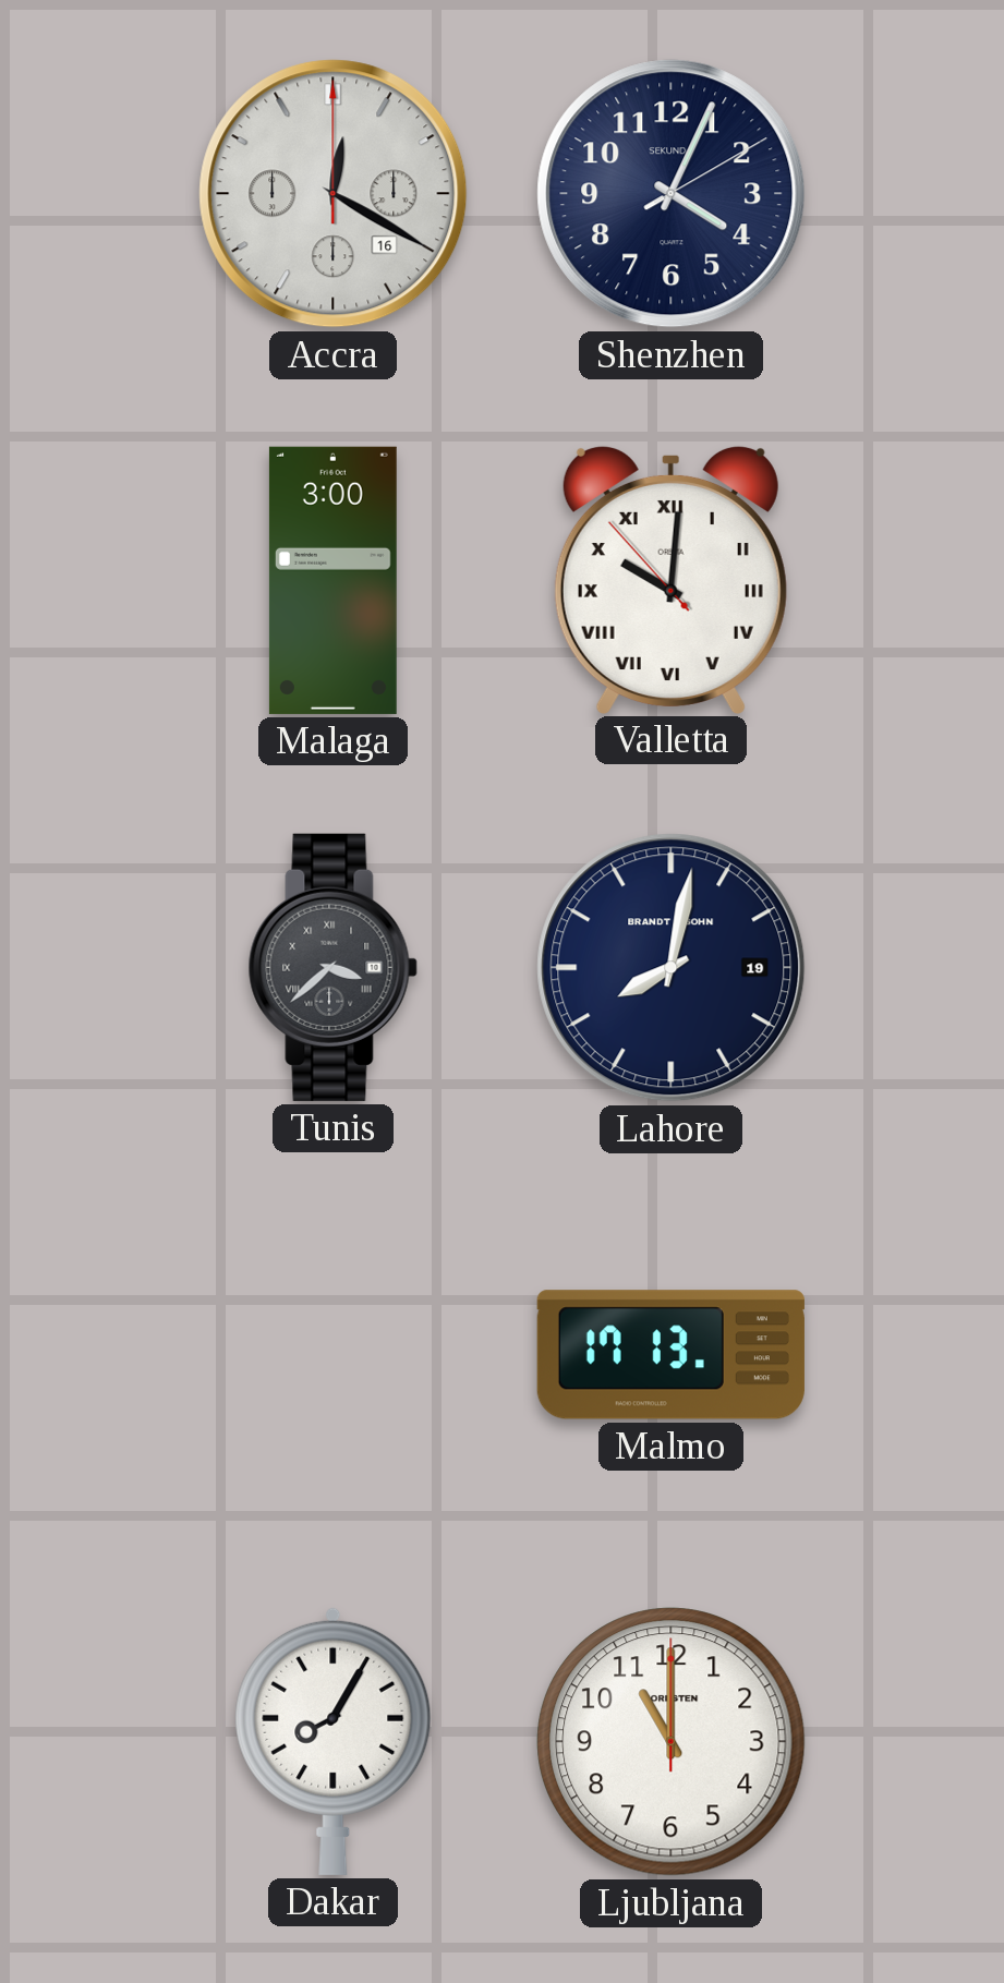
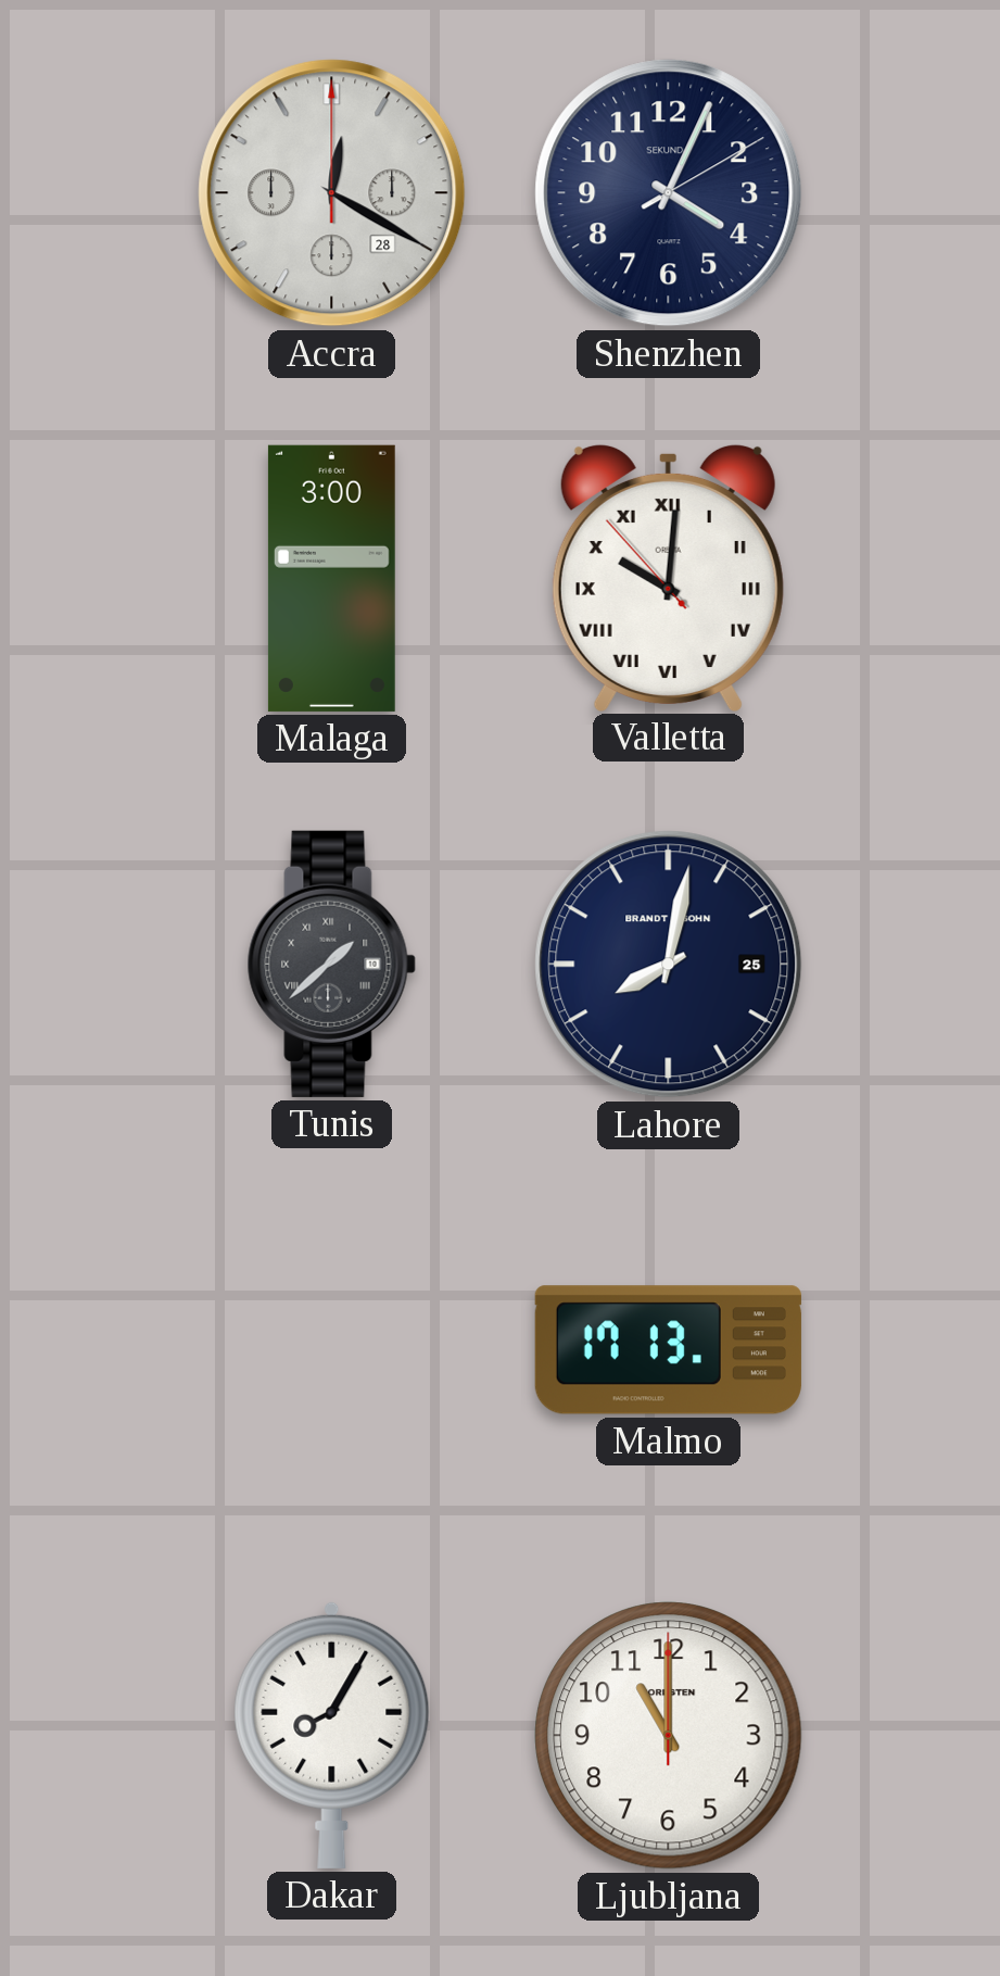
Accra date: 16 -> 28 (332, 193)
Tunis: 3:38 -> 1:38 (331, 964)
Lahore date: 19 -> 25 (669, 965)
